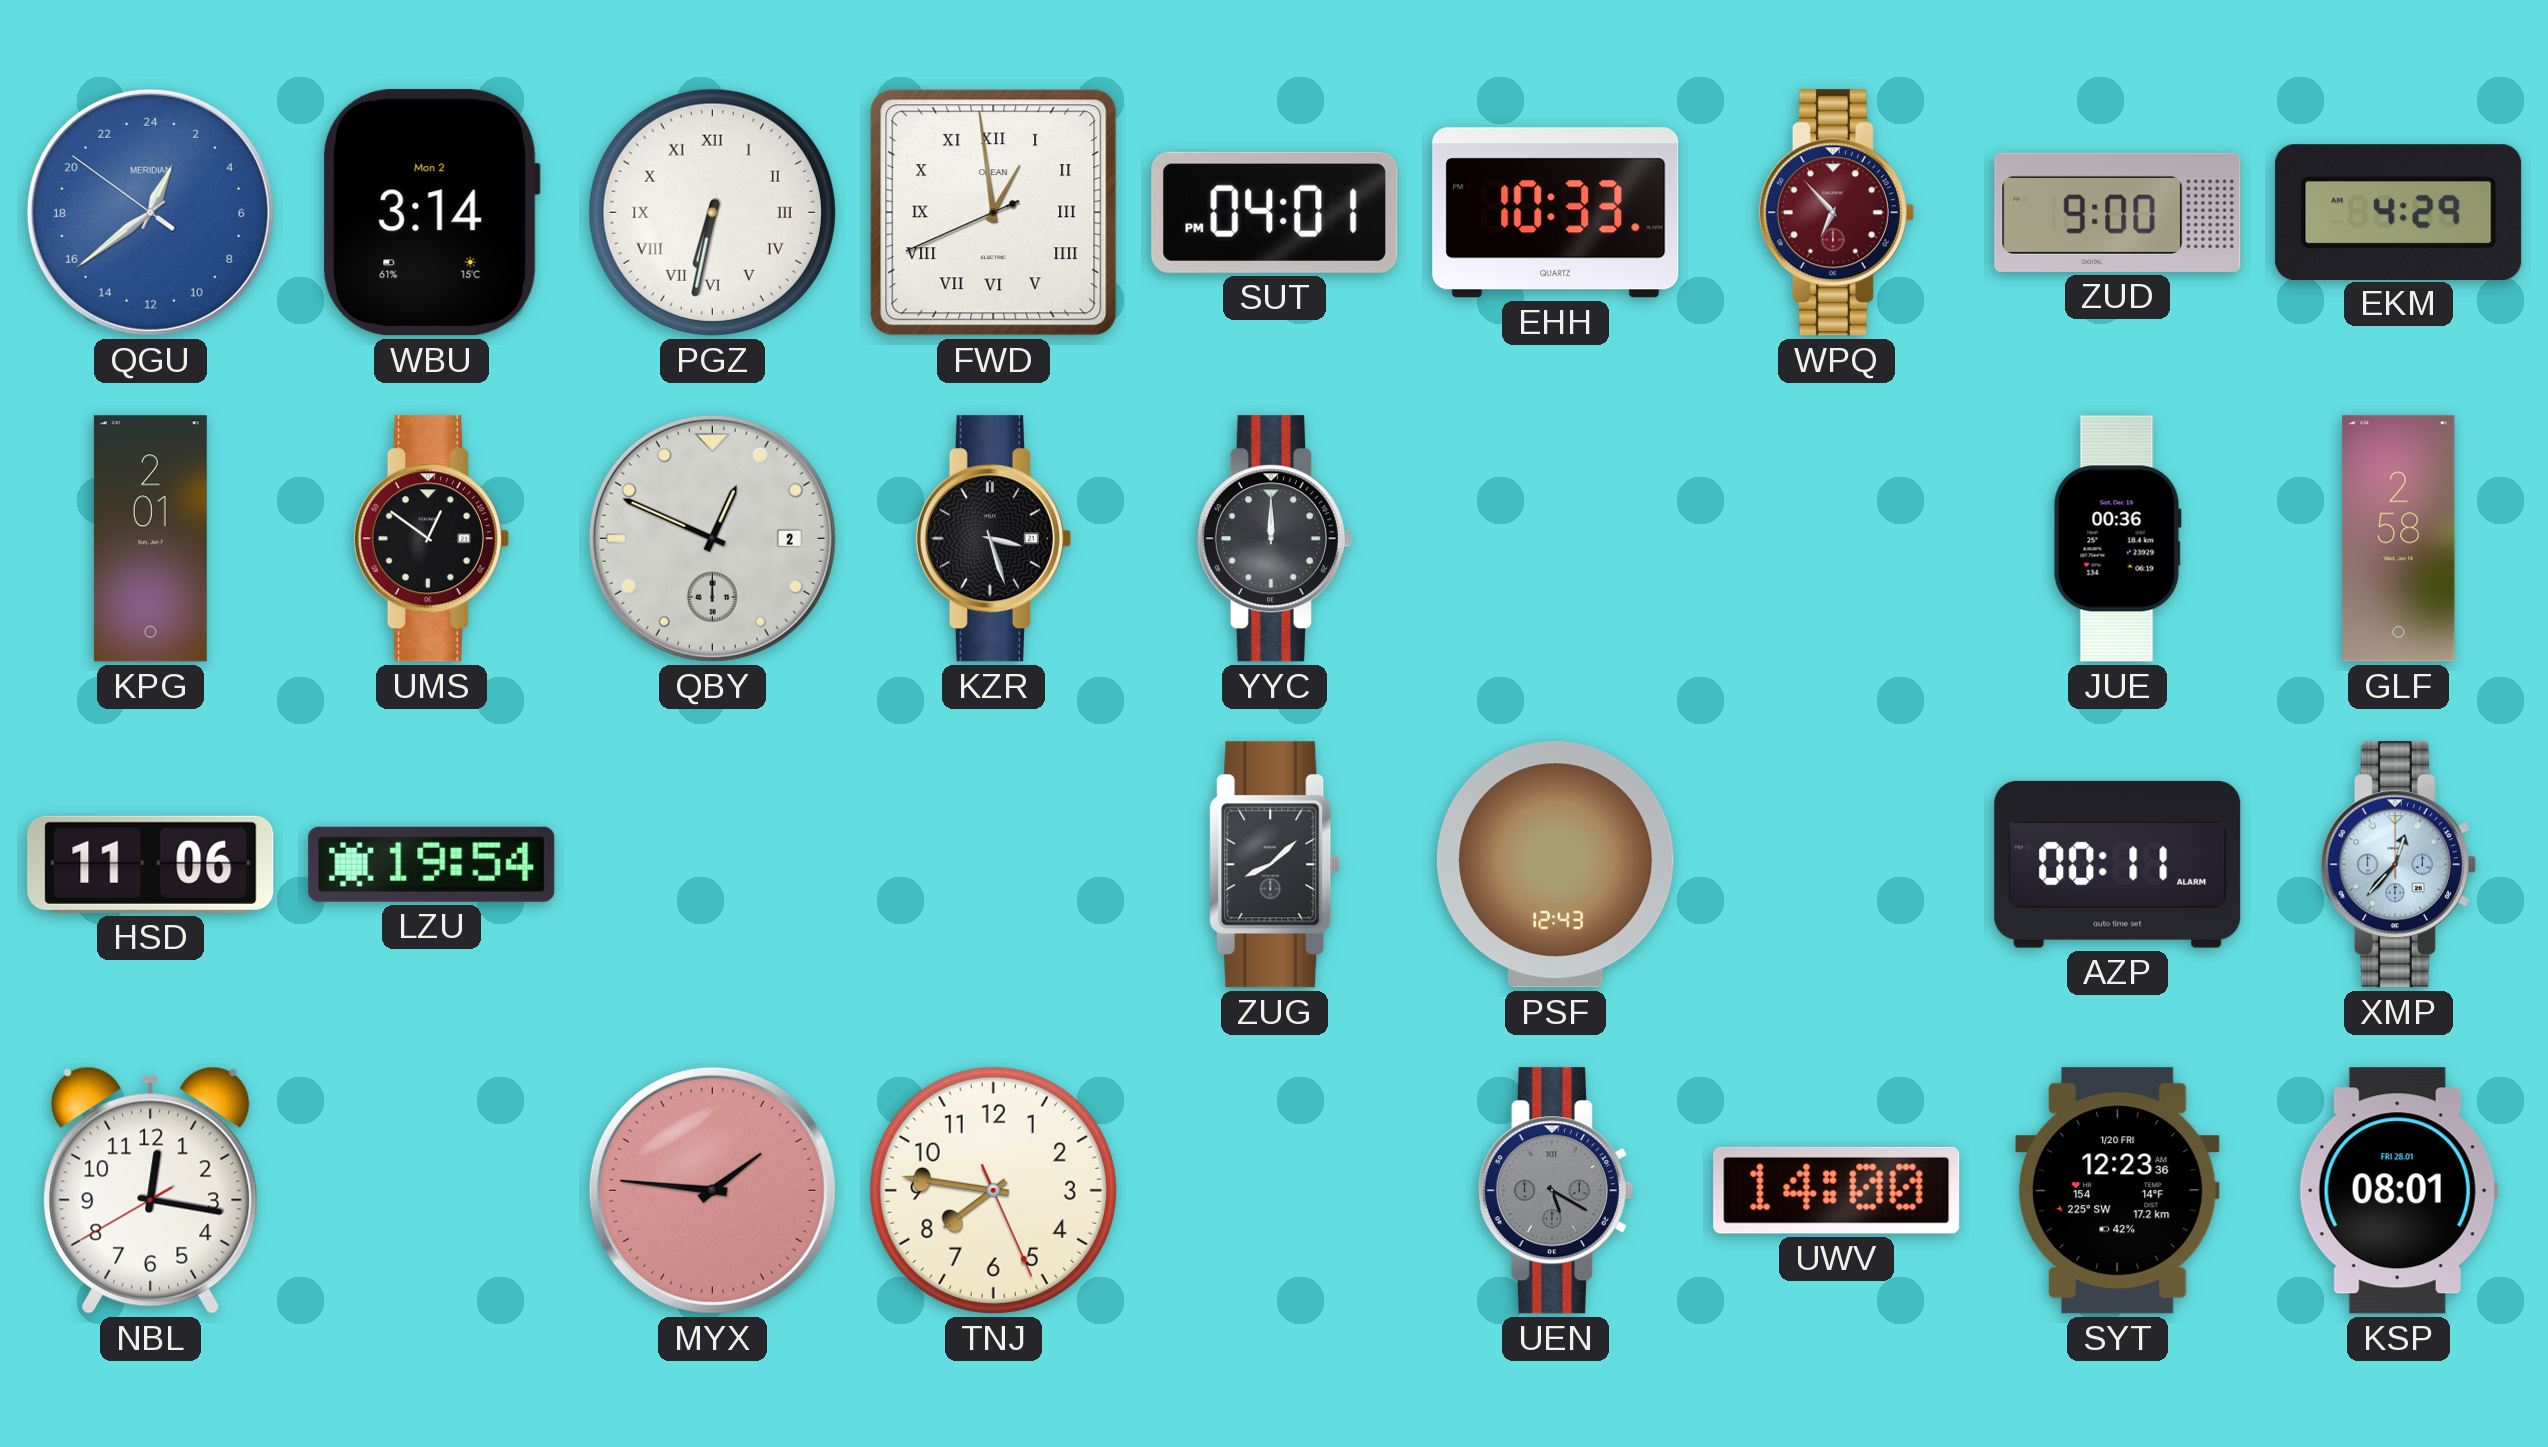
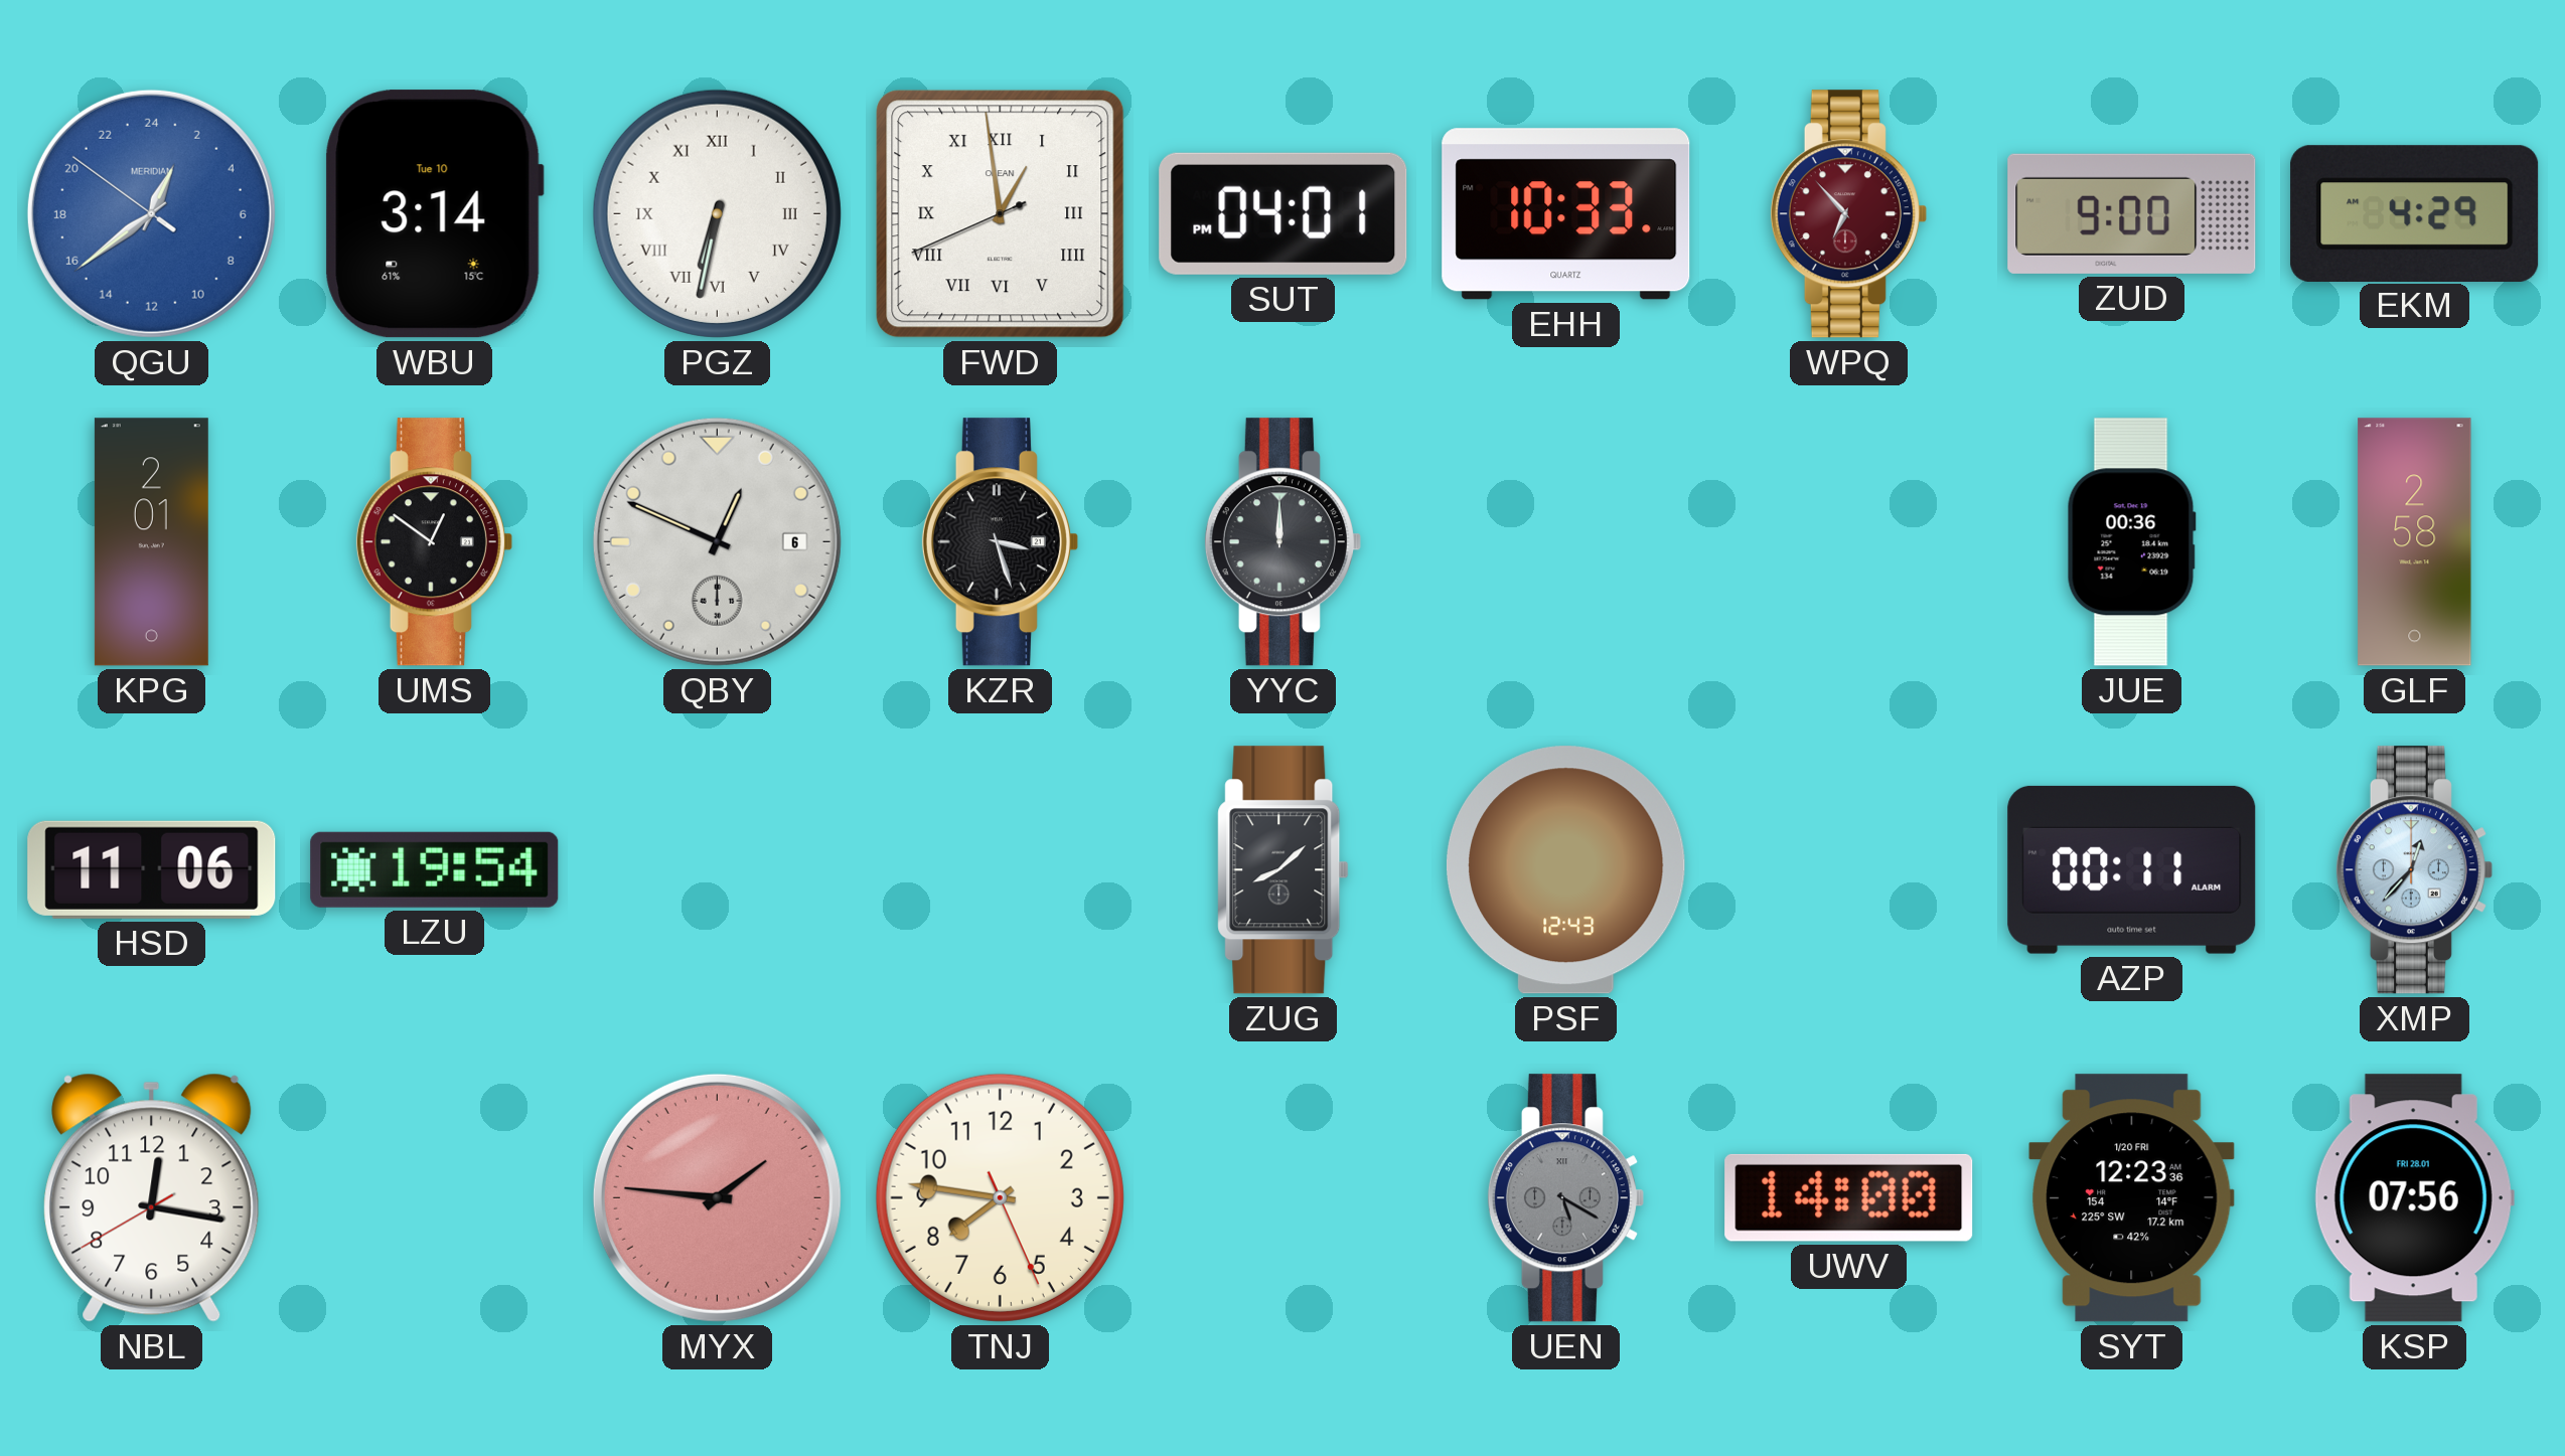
WBU date: Mon 2 -> Tue 10 (434, 214)
QBY date: 2 -> 6 (717, 541)
KSP: 08:01 -> 07:56 (2414, 1198)
